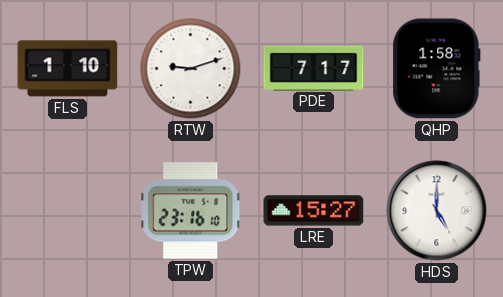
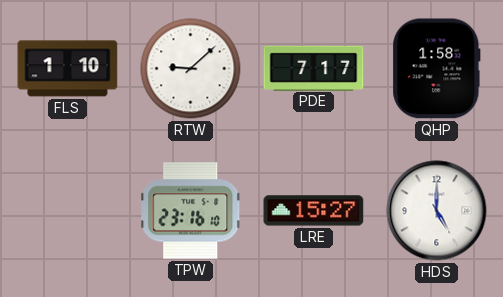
RTW: 9:12 -> 9:08 (191, 69)
